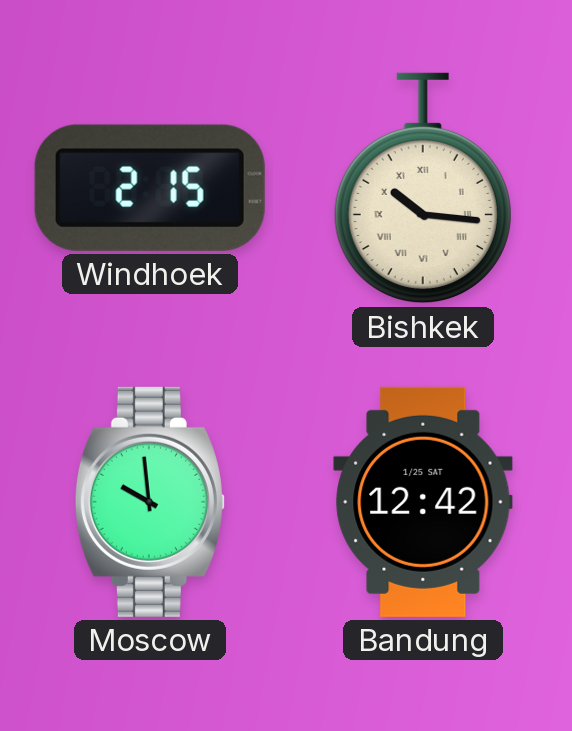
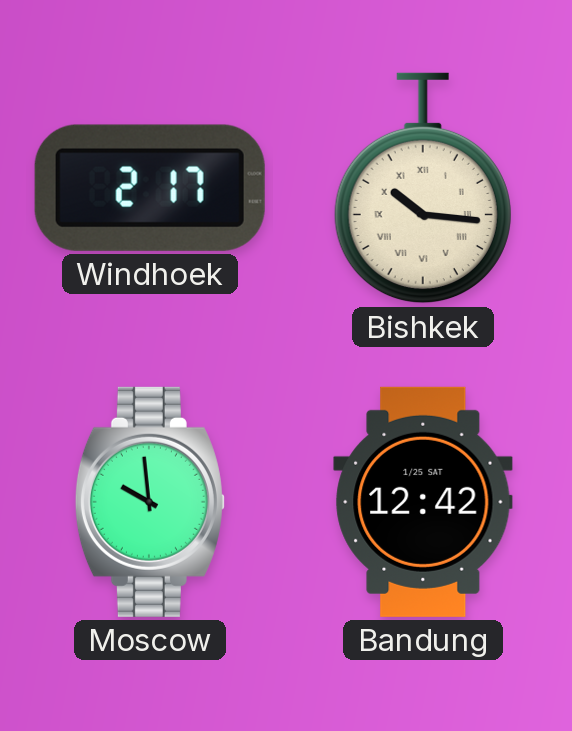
Windhoek: 2:15 -> 2:17 (150, 188)
